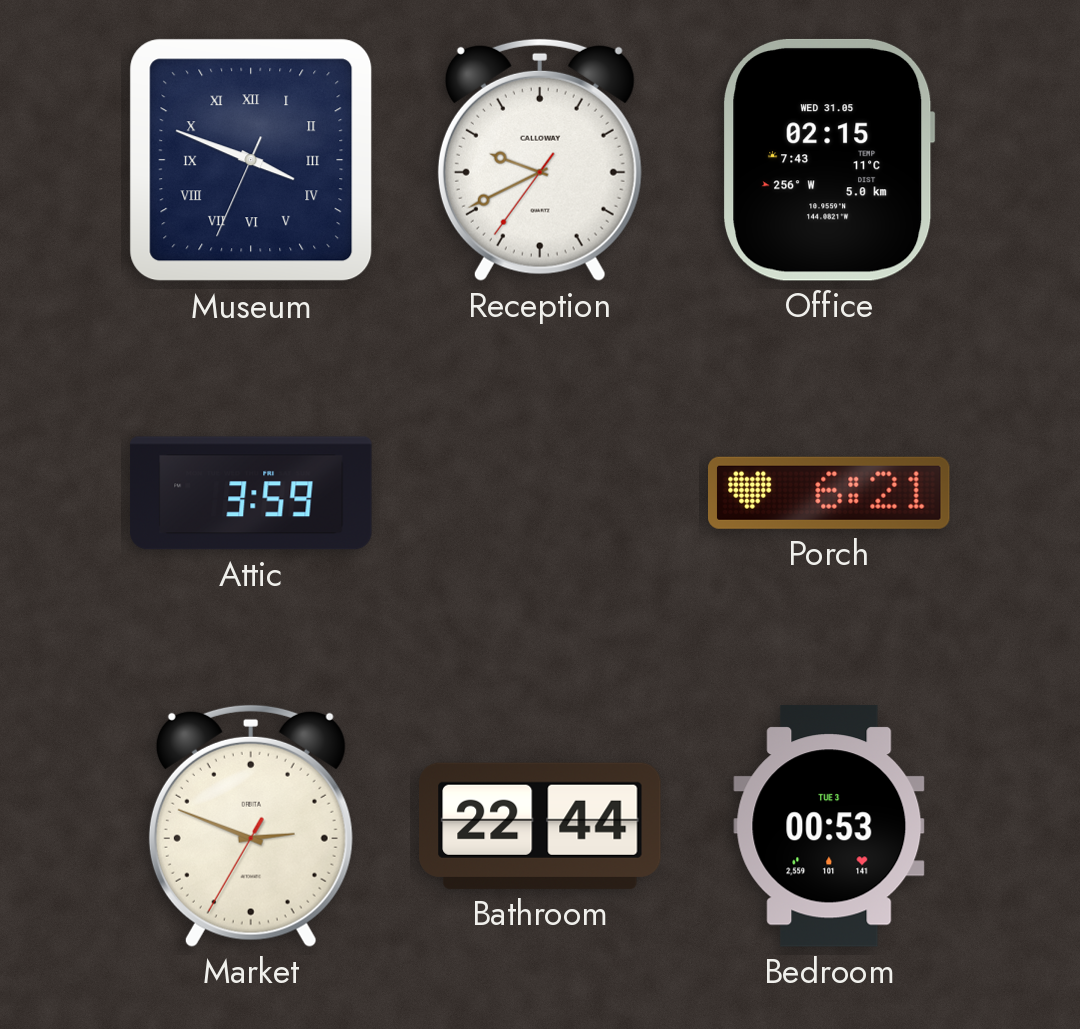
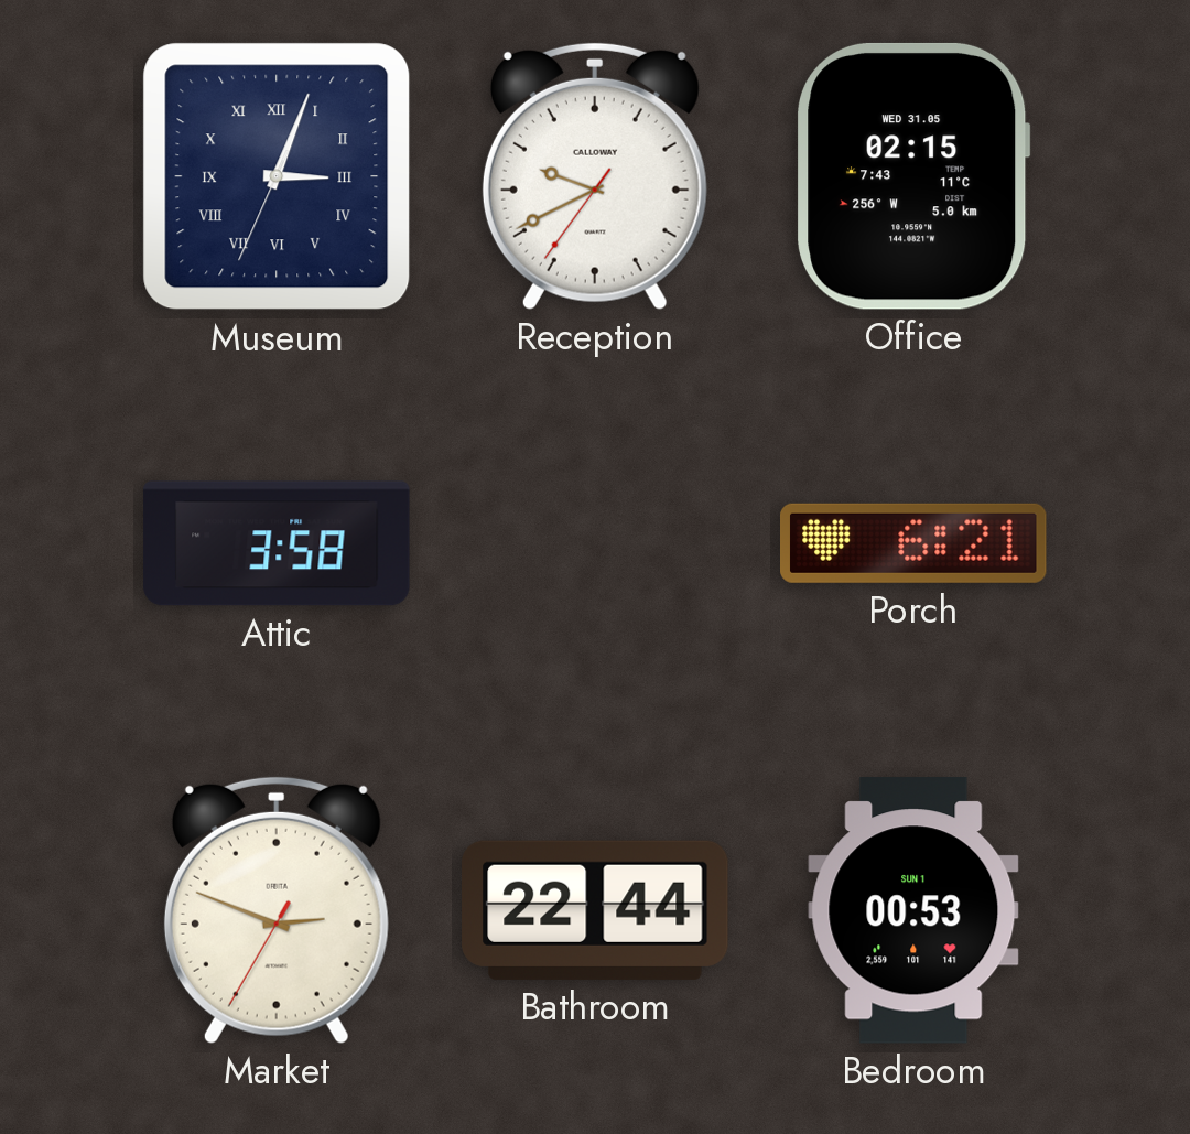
Museum: 3:48 -> 3:03 (277, 176)
Attic: 3:59 -> 3:58 (277, 543)
Bedroom date: TUE 3 -> SUN 1 (913, 910)
